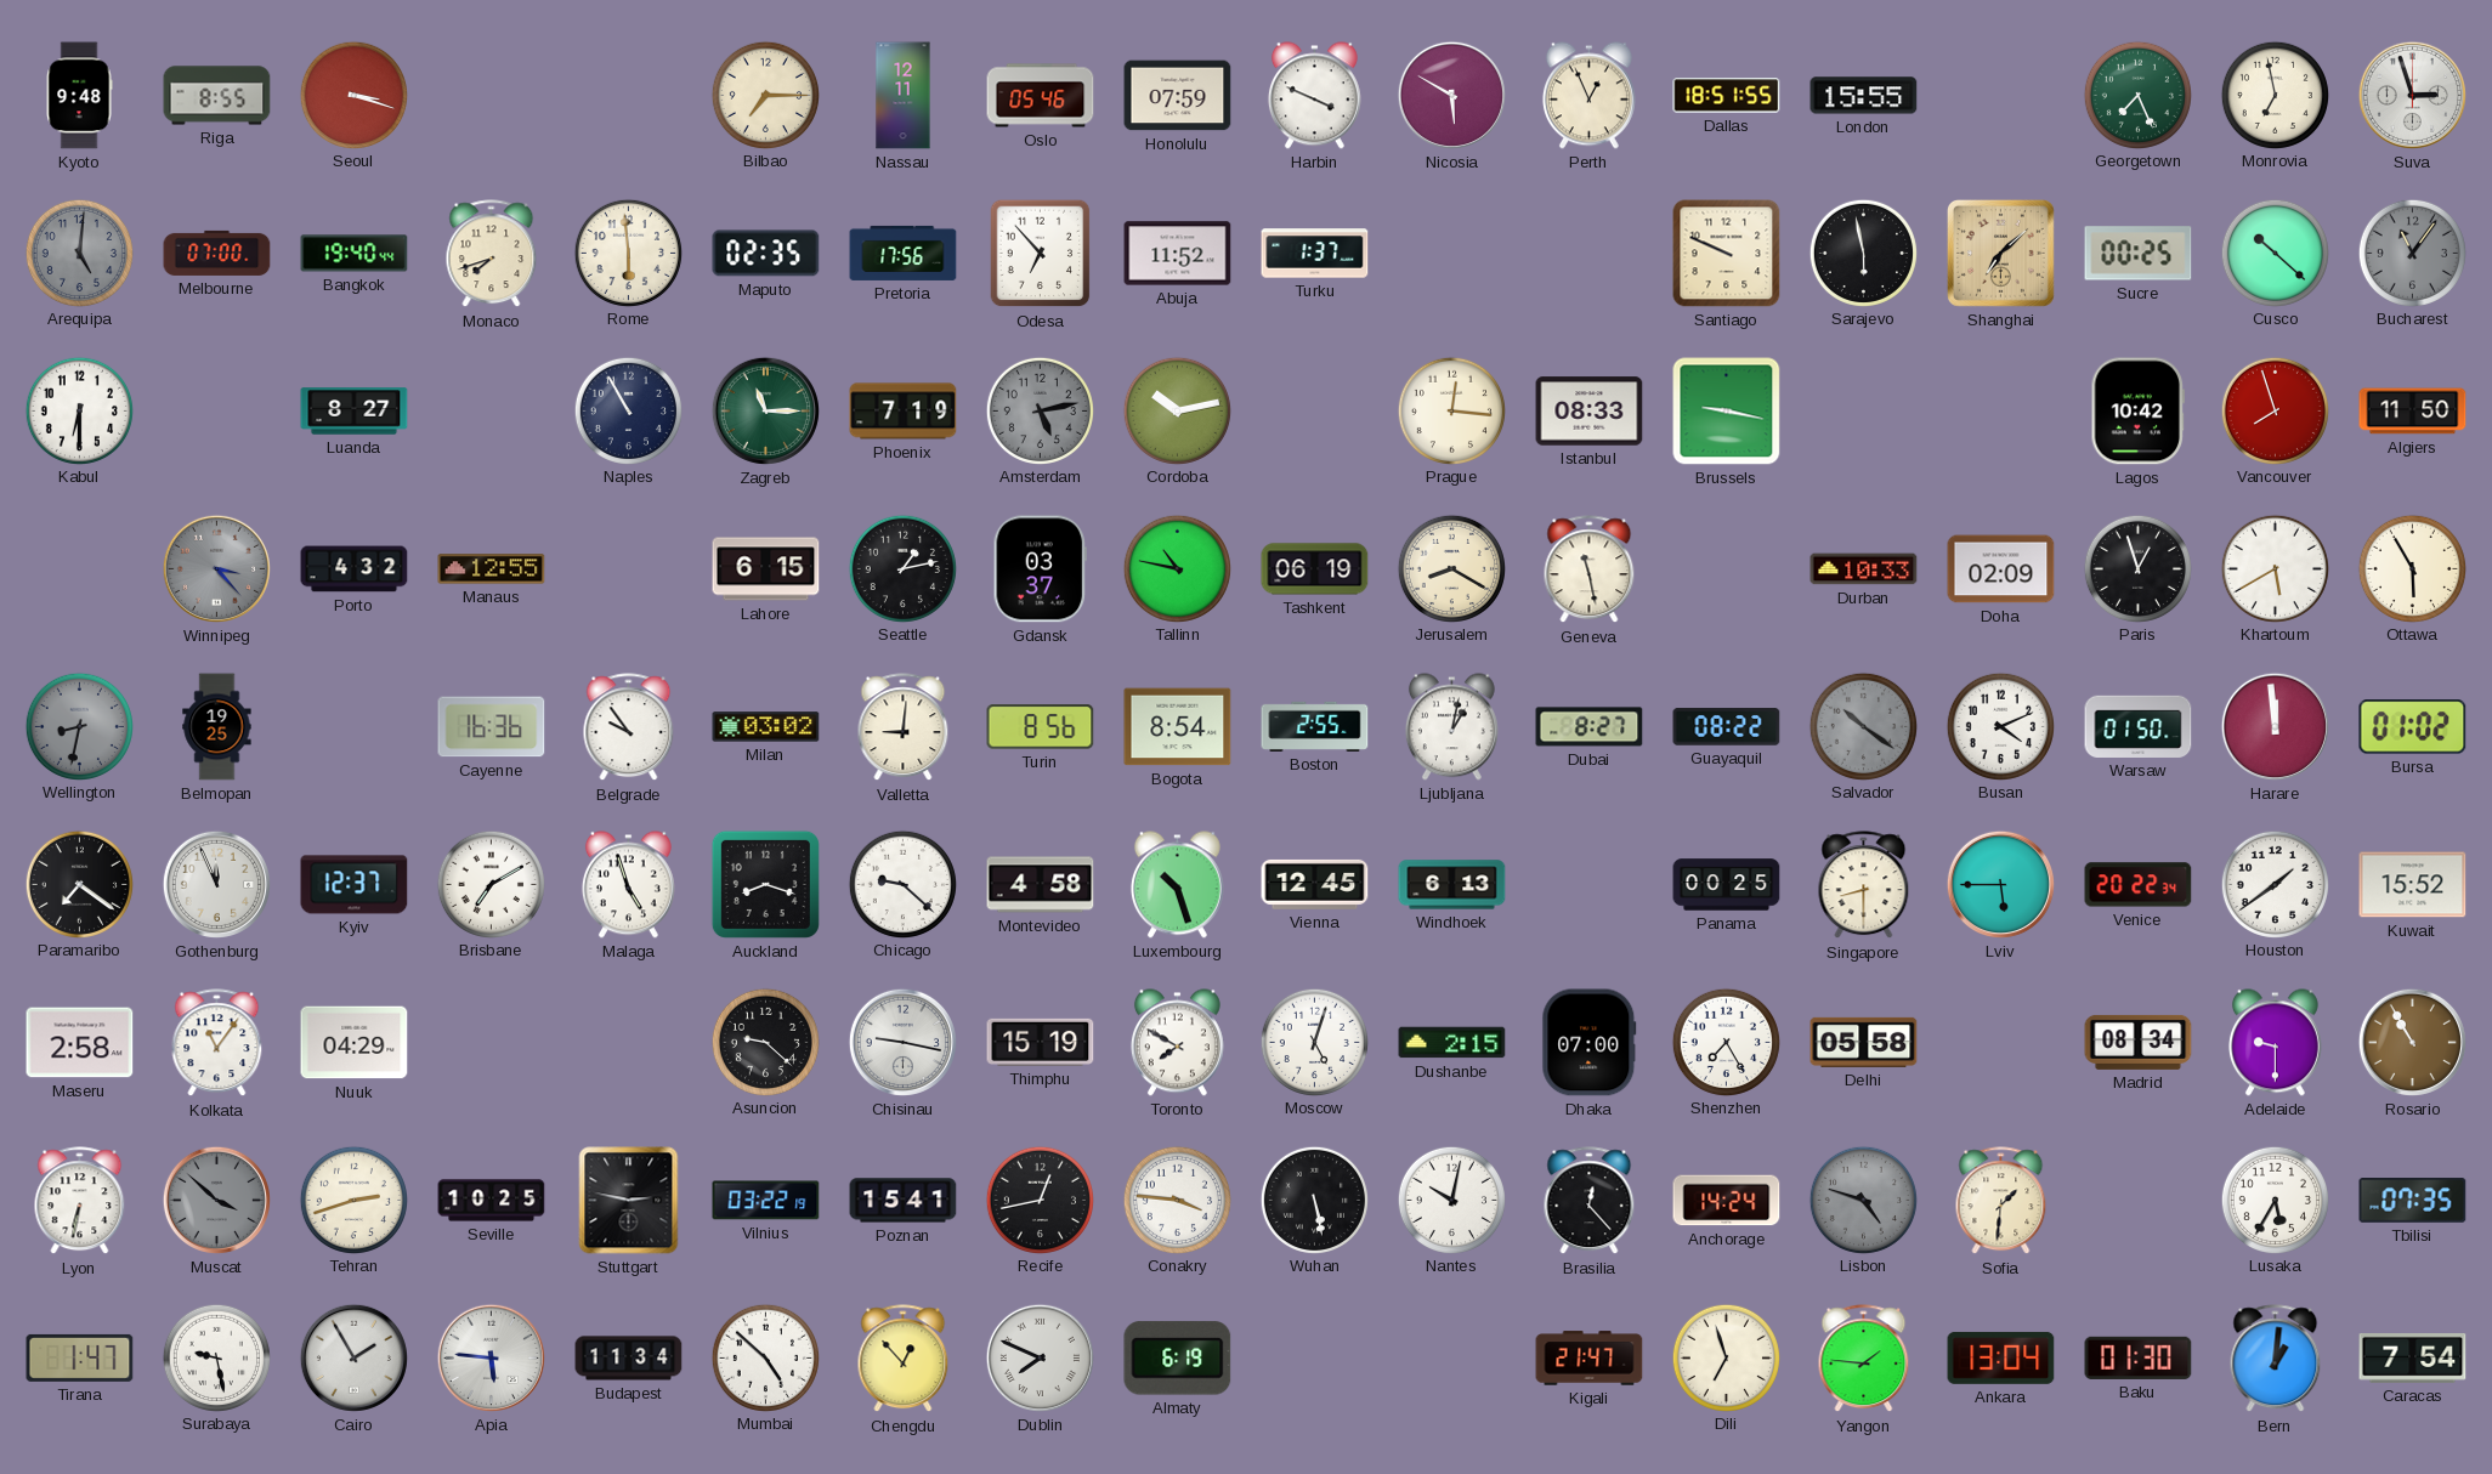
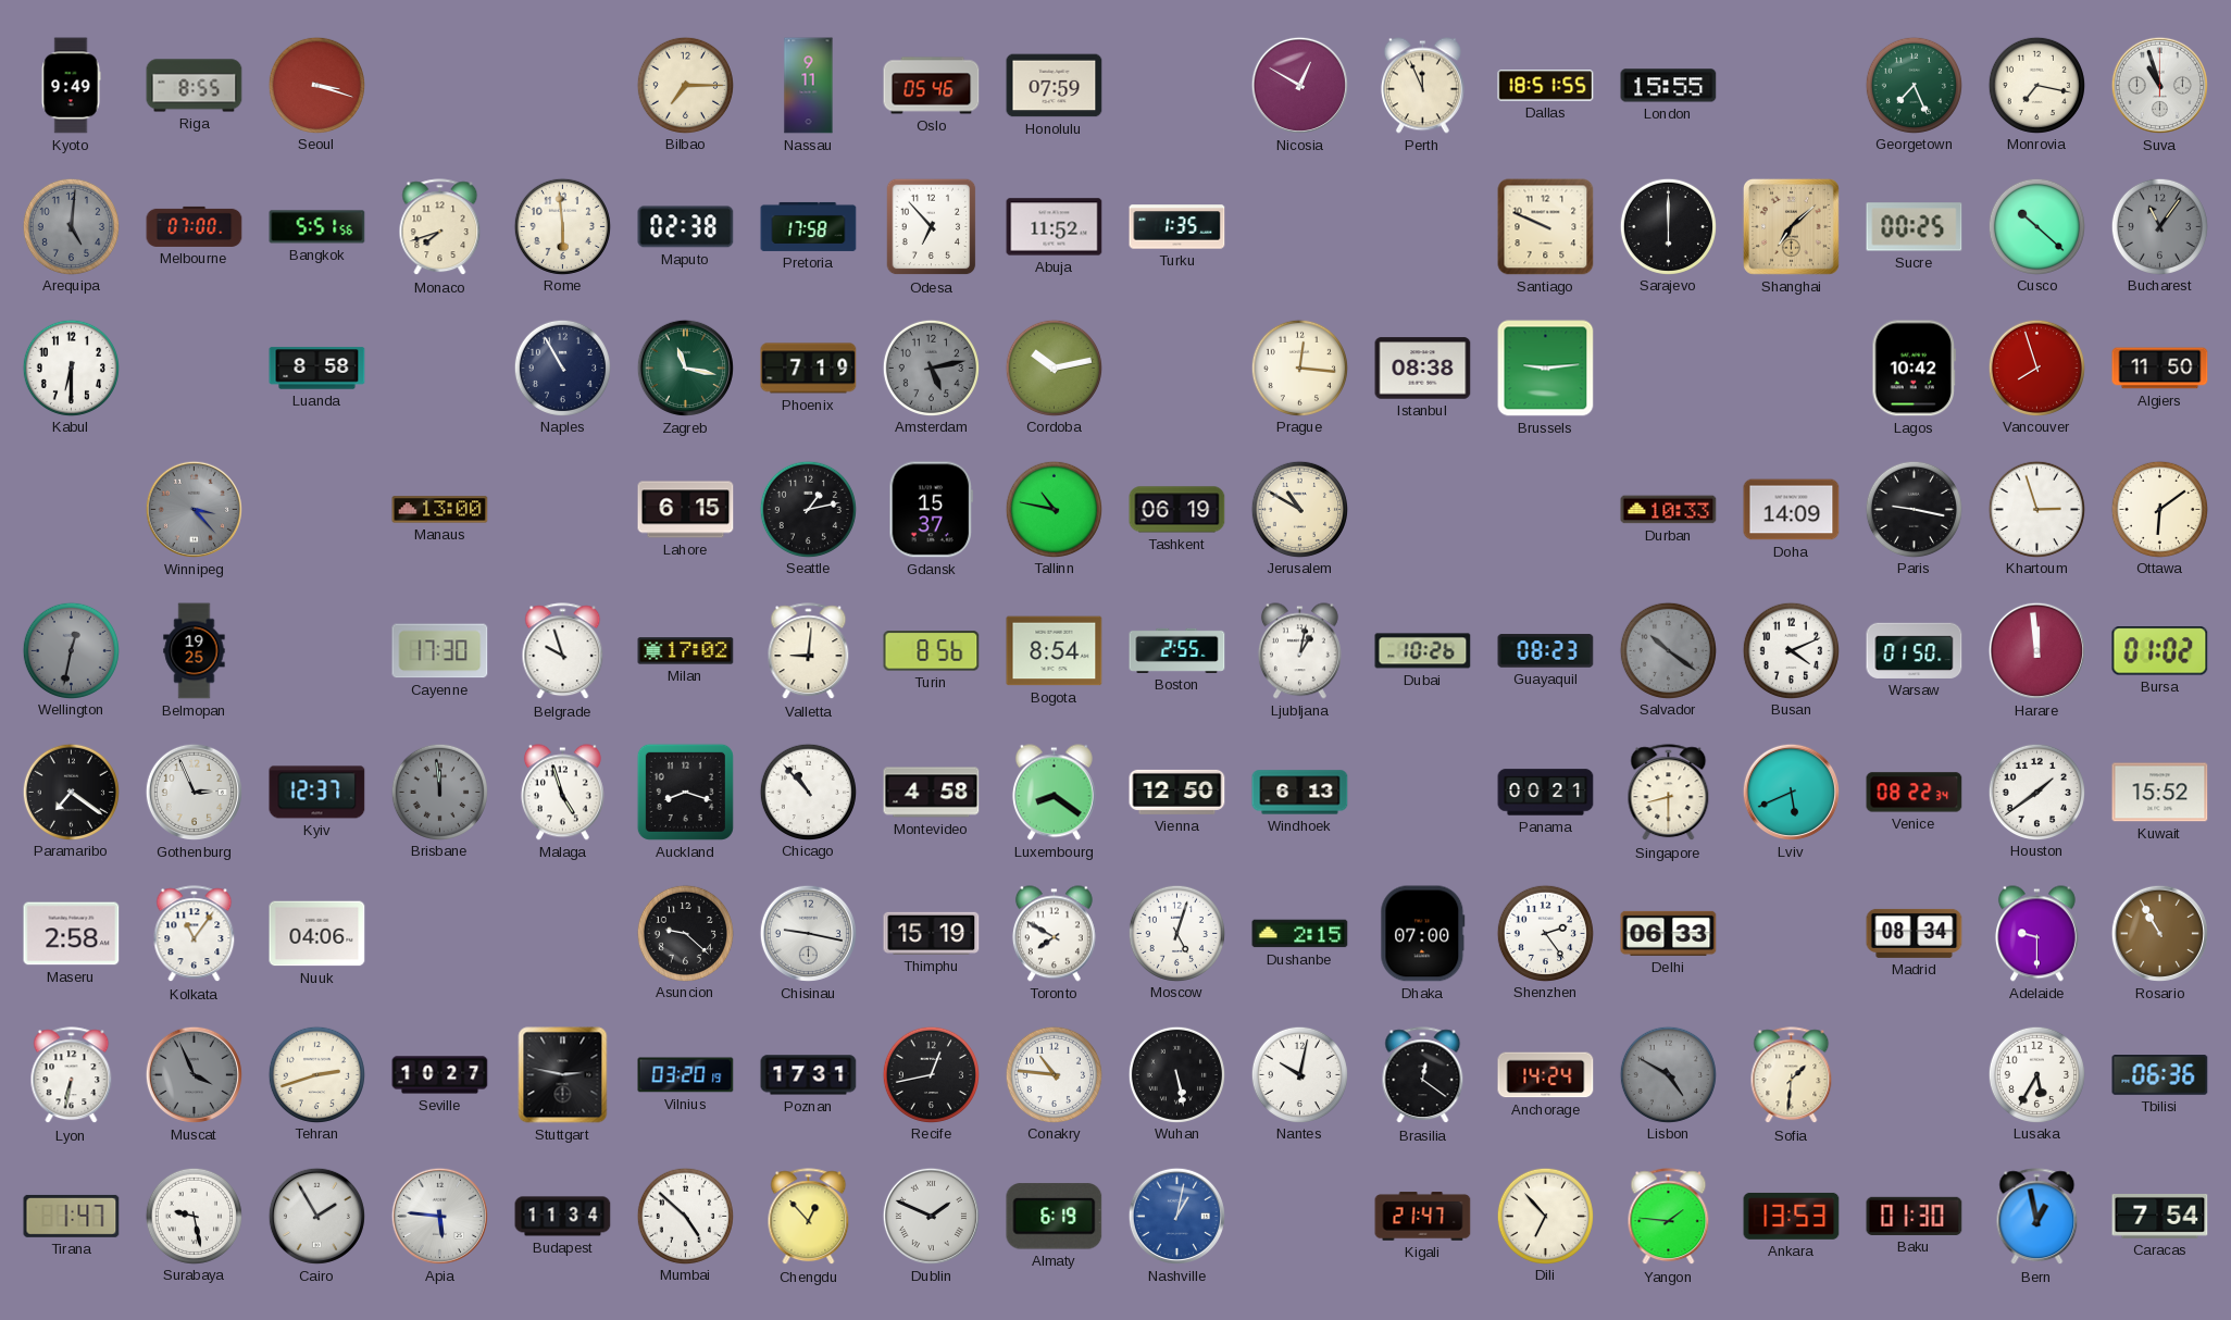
Kyoto: 9:48 -> 9:49 (71, 86)
Nassau: 12:11 -> 9:11 (809, 86)
Harbin: 3:49 -> none (1314, 96)
Nicosia: 5:50 -> 12:50 (1299, 85)
Perth: 12:56 -> 11:56 (1422, 86)
Monrovia: 6:58 -> 7:17 (2036, 85)
Suva: 2:57 -> 10:57 (2159, 85)
Bangkok: 19:40 -> 5:51 (317, 227)
Maputo: 02:35 -> 02:38 (686, 227)
Pretoria: 17:56 -> 17:58 (809, 226)
Turku: 1:37 -> 1:35 (1177, 227)
Sarajevo: 5:58 -> 6:00 (1668, 226)
Luanda: 8:27 -> 8:58 (317, 369)
Zagreb: 11:15 -> 11:17 (685, 368)
Istanbul: 08:33 -> 08:38 (1423, 369)
Brussels: 9:17 -> 9:14 (1546, 369)
Porto: 4:32 -> none (355, 569)
Manaus: 12:55 -> 13:00 (440, 510)
Gdansk: 03:37 -> 15:37 (931, 510)
Jerusalem: 8:20 -> 10:50 (1299, 509)
Geneva: 11:28 -> none (1590, 569)
Doha: 02:09 -> 14:09 (1792, 510)
Paris: 12:57 -> 9:17 (1914, 509)
Khartoum: 5:40 -> 2:57 (2036, 509)
Ottawa: 5:55 -> 6:09 (2159, 509)
Wellington: 8:32 -> 12:32 (71, 650)
Cayenne: 16:36 -> 17:30 (440, 651)
Belgrade: 9:54 -> 9:57 (563, 651)
Milan: 03:02 -> 17:02 (686, 651)
Dubai: 8:27 -> 10:26 (1423, 651)
Guayaquil: 08:22 -> 08:23 (1546, 651)
Gothenburg: 11:56 -> 2:56 (194, 792)
Brisbane: 7:10 -> 11:59 (439, 792)
Brisbane dial: white -> grey (439, 792)
Chicago: 9:22 -> 10:53 (808, 792)
Luxembourg: 10:27 -> 8:21 (1054, 793)
Vienna: 12:45 -> 12:50 (1177, 792)
Panama: 00:25 -> 00:21 (1546, 793)
Lviv: 5:45 -> 5:41 (1791, 792)
Venice: 20:22 -> 08:22 (1915, 793)
Nuuk: 04:29 -> 04:06 (317, 934)
Shenzhen: 7:25 -> 2:24 (1545, 933)
Delhi: 05:58 -> 06:33 (1669, 933)
Muscat: 3:52 -> 3:56 (194, 1074)
Seville: 10:25 -> 10:27 (440, 1075)
Vilnius: 03:22 -> 03:20 (686, 1075)
Poznan: 15:41 -> 17:31 (809, 1075)
Conakry: 3:46 -> 10:46 (1054, 1074)
Brasilia: 12:23 -> 12:21 (1423, 1075)
Lisbon: 4:48 -> 4:50 (1668, 1074)
Tbilisi: 07:35 -> 06:36 (2160, 1075)
Dublin: 7:49 -> 1:49 (931, 1216)
Nashville: none -> 1:02 (1176, 1216)
Dili: 6:57 -> 6:53 (1545, 1216)
Ankara: 13:04 -> 13:53 (1792, 1216)
Bern: 1:01 -> 12:58 (2037, 1217)
